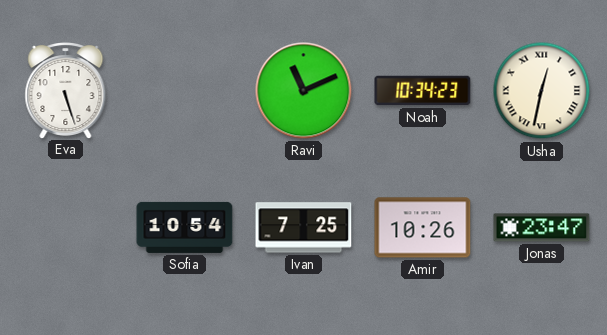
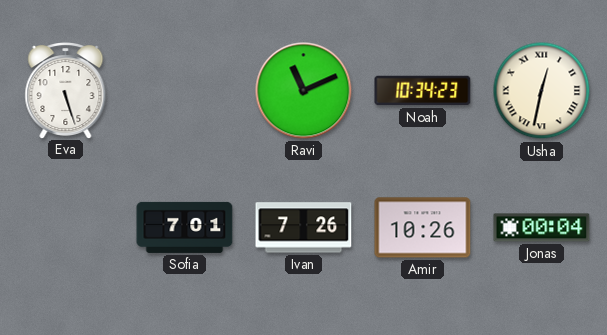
Sofia: 10:54 -> 7:01 (185, 227)
Ivan: 7:25 -> 7:26 (304, 228)
Jonas: 23:47 -> 00:04 (542, 228)
